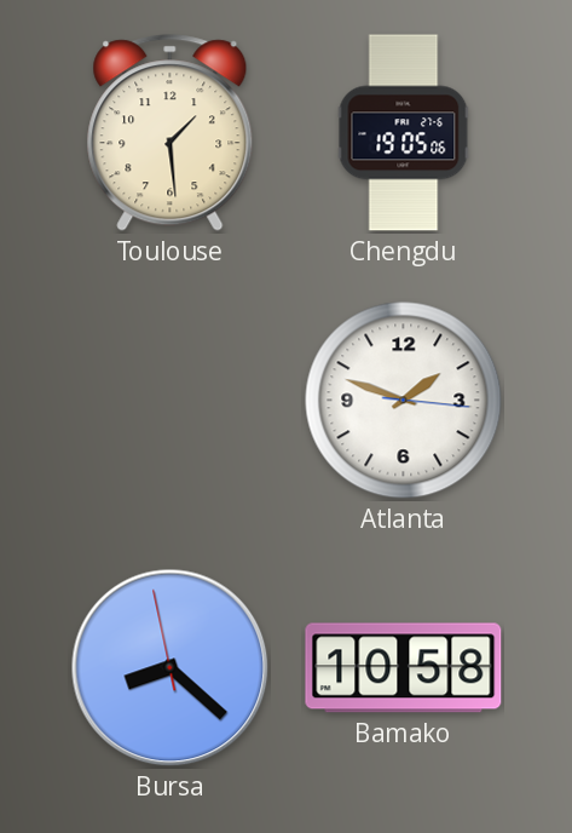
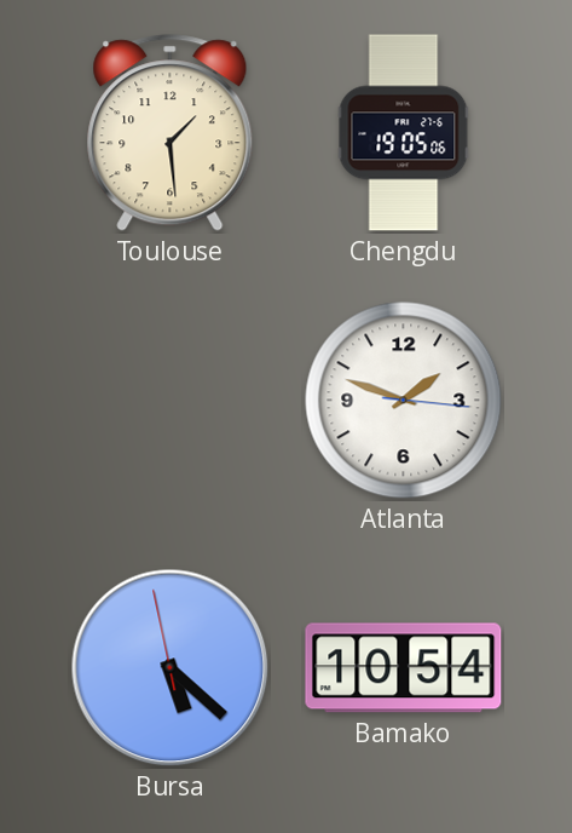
Bursa: 8:21 -> 5:21 (171, 668)
Bamako: 10:58 -> 10:54 (404, 668)
